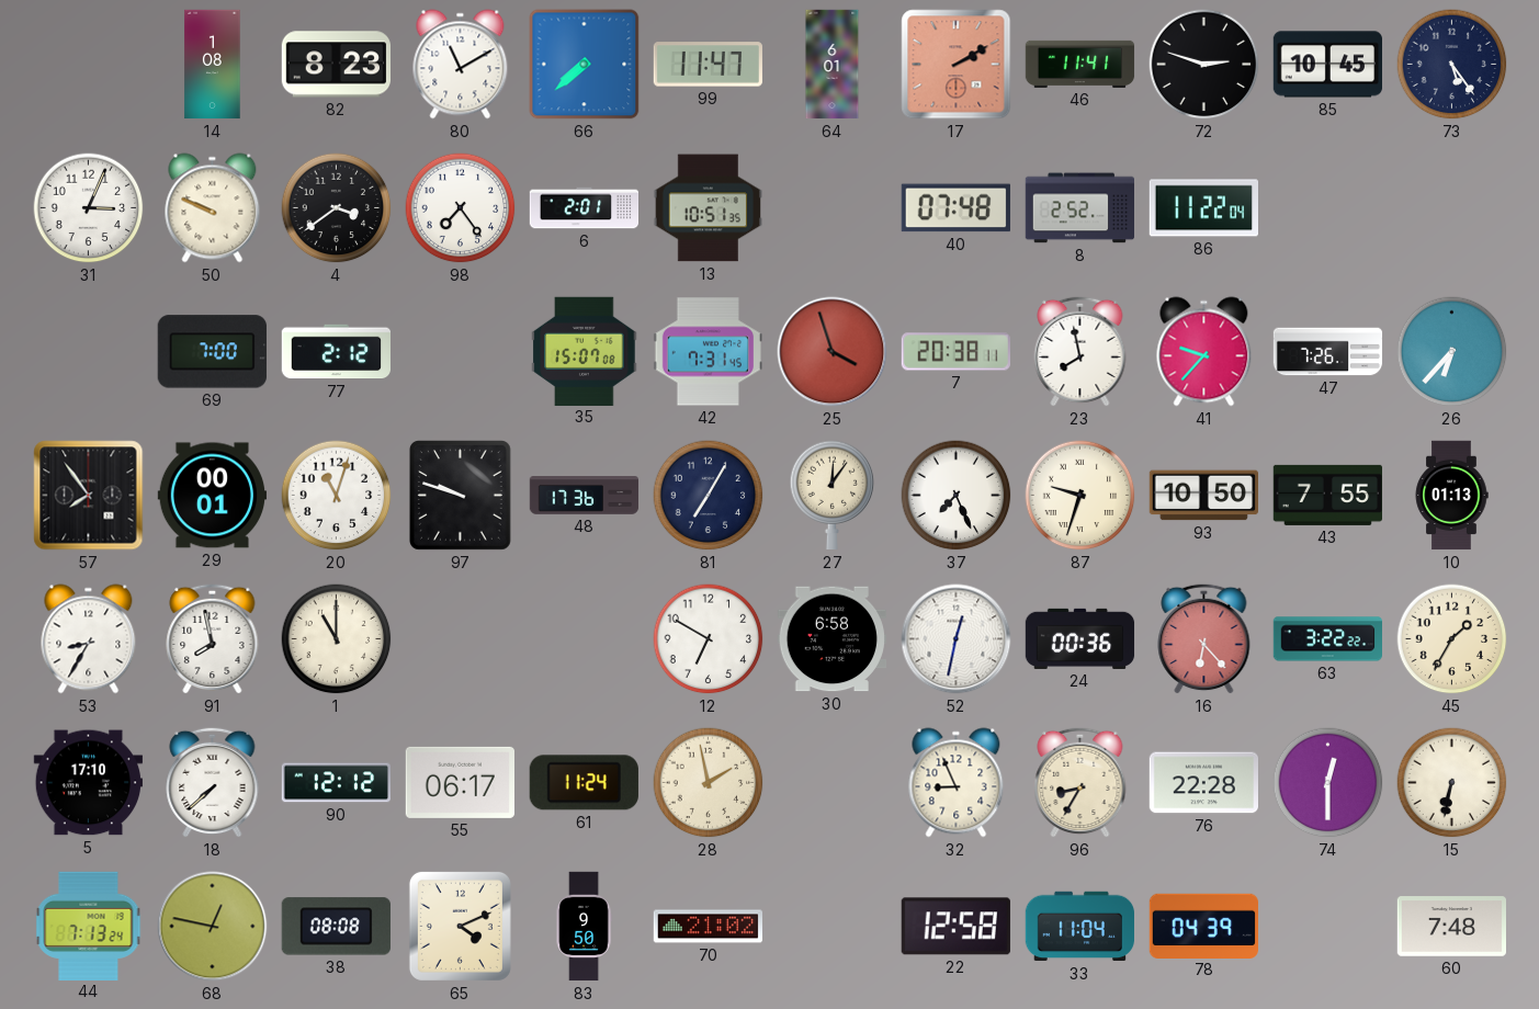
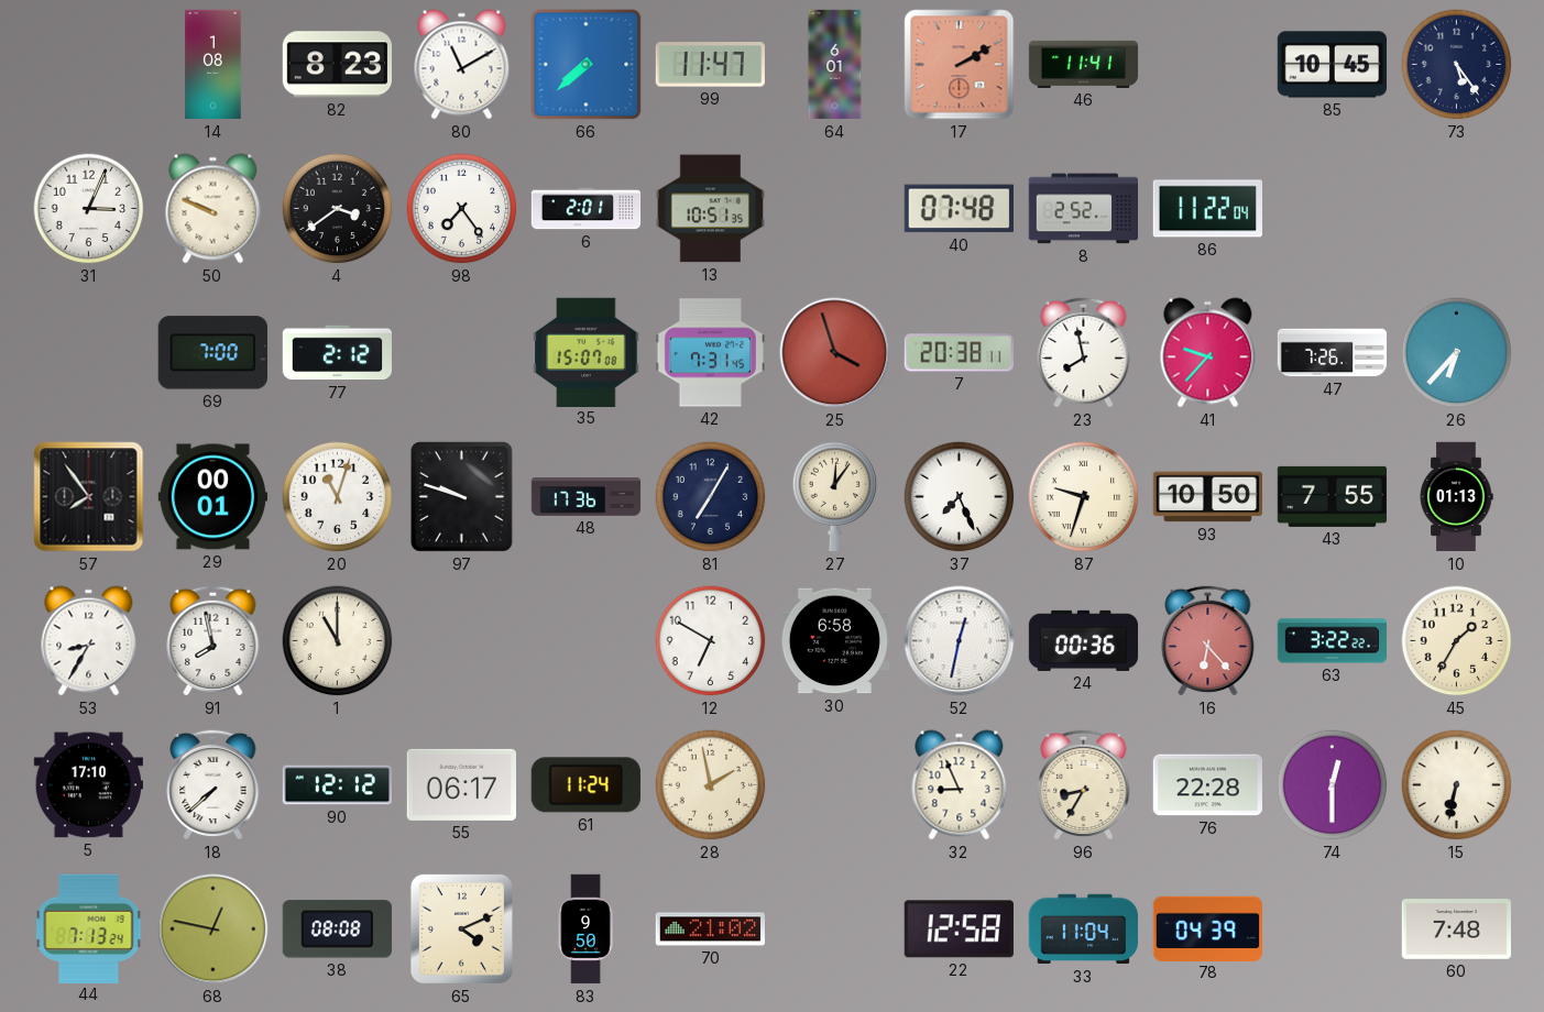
72: 2:48 -> none (1204, 65)
